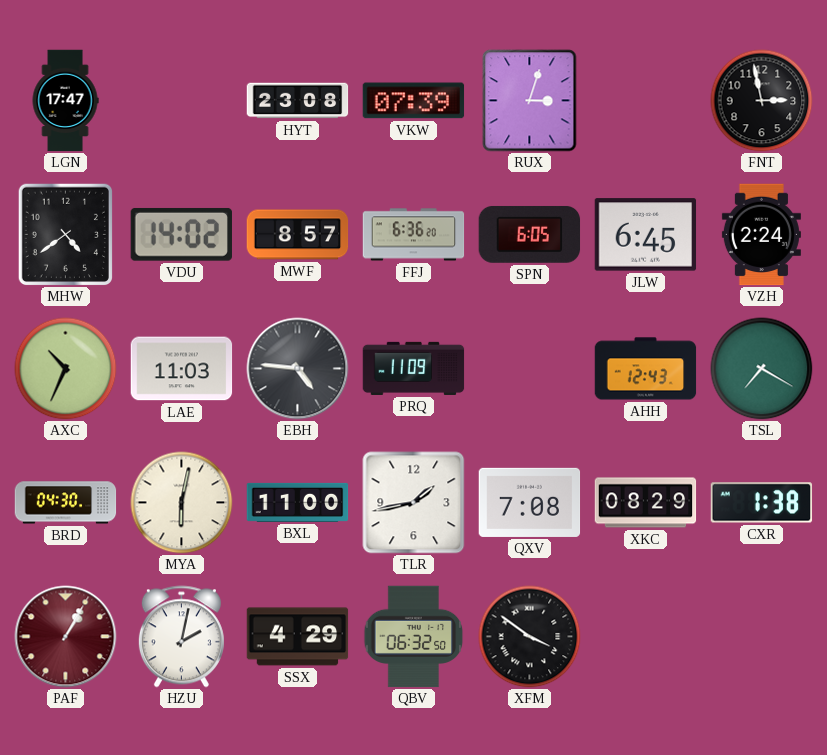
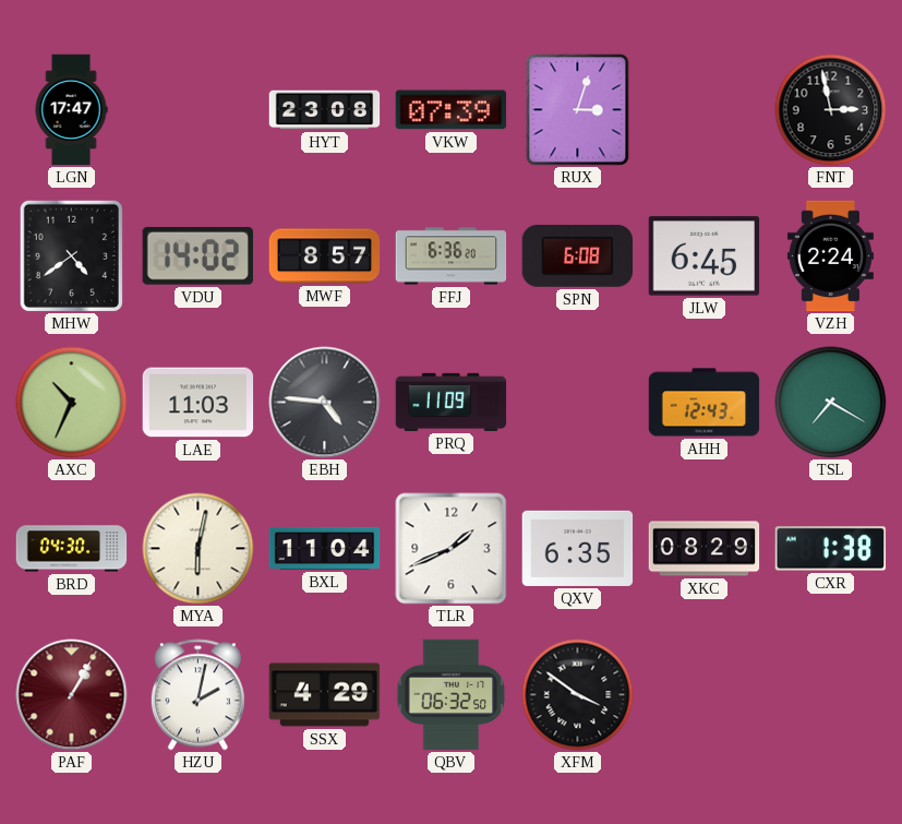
SPN: 6:05 -> 6:08 (578, 255)
BXL: 11:00 -> 11:04 (325, 548)
TLR: 1:43 -> 1:41 (452, 549)
QXV: 7:08 -> 6:35 (578, 548)
